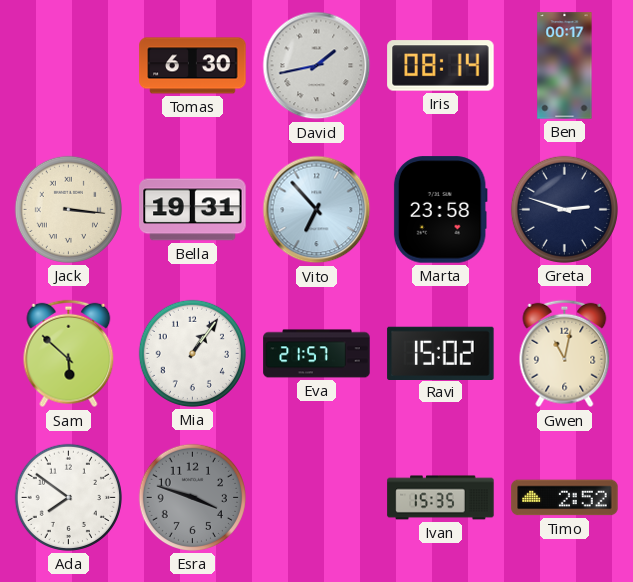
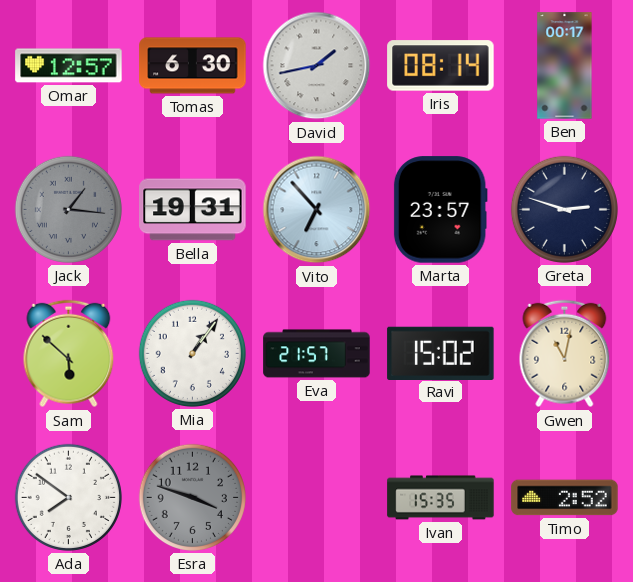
Omar: none -> 12:57 (69, 66)
Jack: 3:16 -> 1:16 (68, 209)
Jack dial: cream -> grey (68, 209)
Marta: 23:58 -> 23:57 (440, 210)
